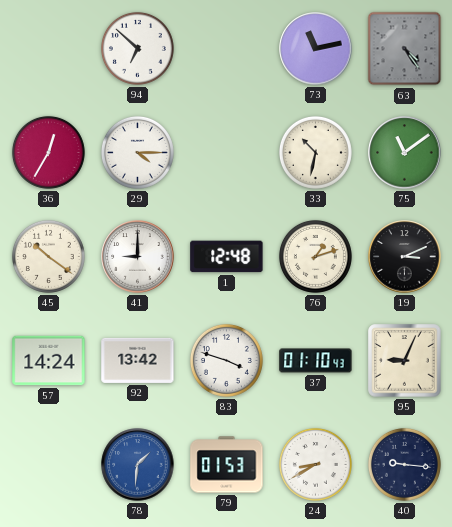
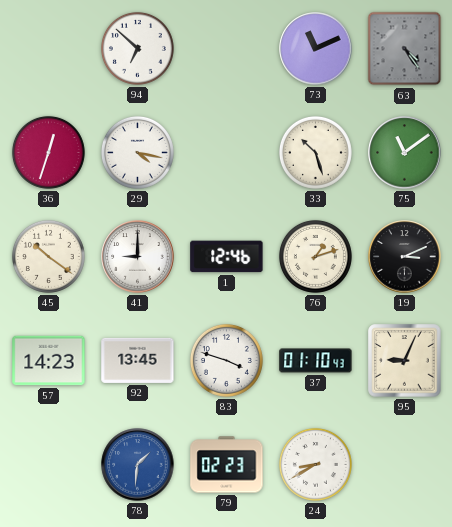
73: 11:13 -> 11:11 (316, 49)
36: 12:35 -> 12:33 (48, 152)
29: 4:15 -> 4:17 (137, 152)
33: 10:32 -> 10:27 (315, 152)
1: 12:48 -> 12:46 (227, 257)
57: 14:24 -> 14:23 (49, 361)
92: 13:42 -> 13:45 (138, 360)
79: 01:53 -> 02:23 (227, 465)
40: 9:16 -> none (404, 464)
